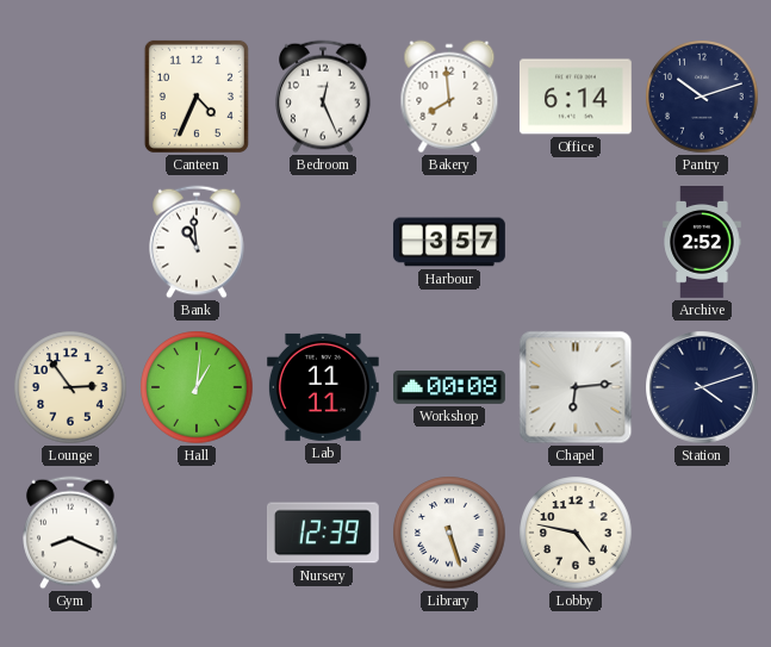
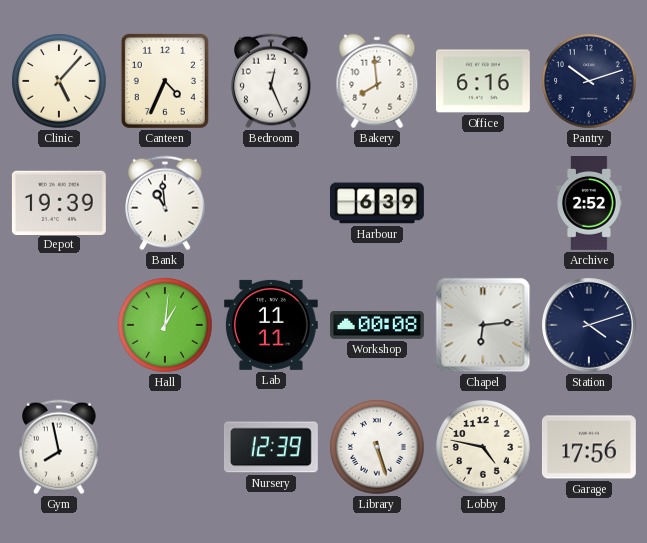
Clinic: none -> 5:07 (59, 81)
Office: 6:14 -> 6:16 (483, 81)
Depot: none -> 19:39 (59, 202)
Harbour: 3:57 -> 6:39 (377, 203)
Lounge: 2:54 -> none (70, 387)
Gym: 8:19 -> 7:58 (59, 447)
Garage: none -> 17:56 (589, 447)
